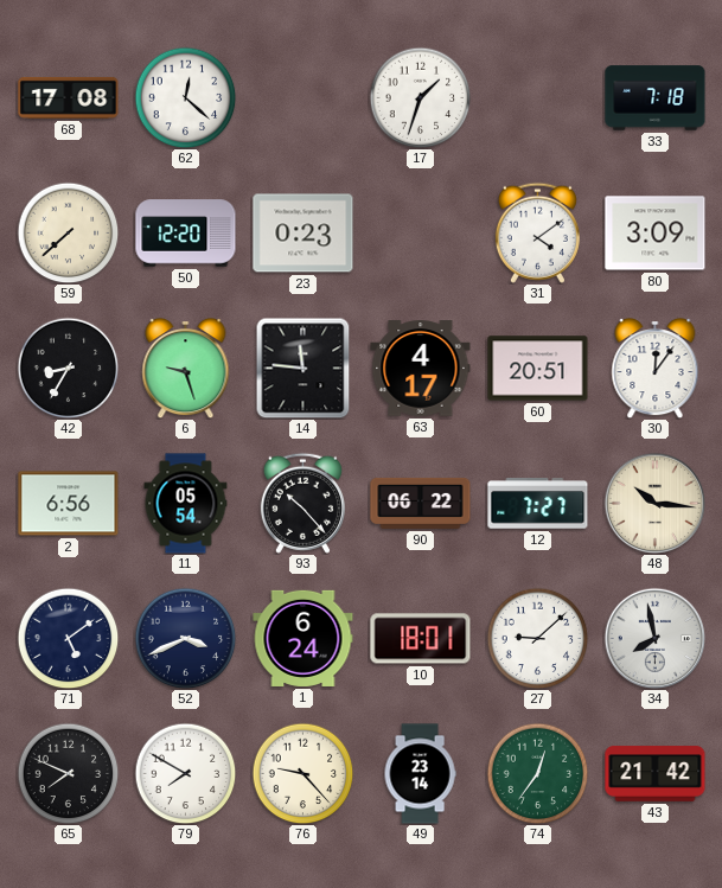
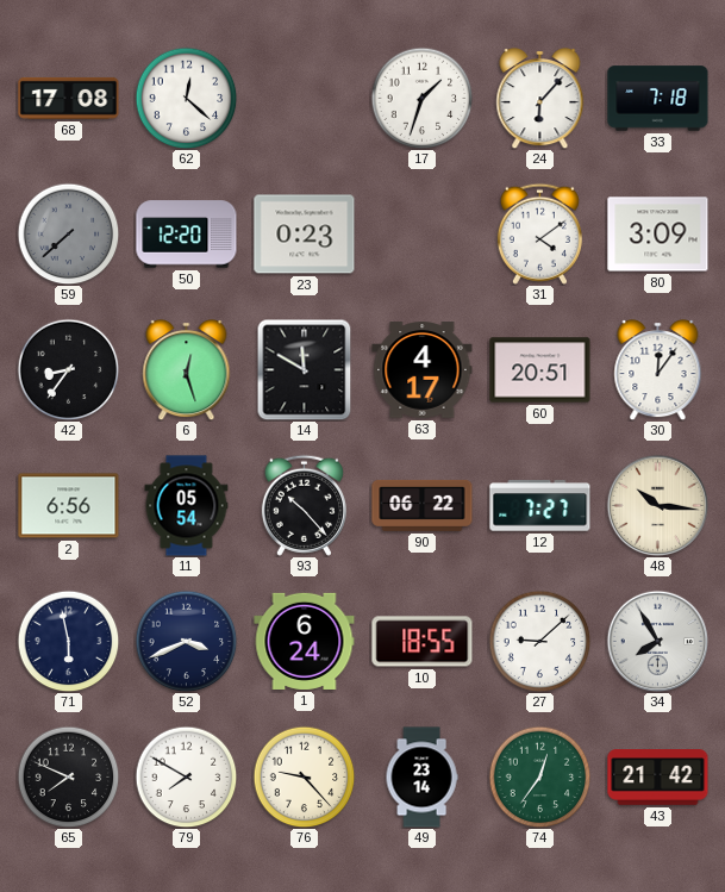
24: none -> 6:07 (540, 99)
59 dial: cream -> grey (68, 233)
42: 8:35 -> 8:36 (68, 369)
6: 9:27 -> 12:27 (187, 370)
14: 11:46 -> 11:50 (305, 369)
71: 5:09 -> 5:58 (68, 641)
10: 18:01 -> 18:55 (423, 642)
34: 7:58 -> 7:55 (657, 641)
